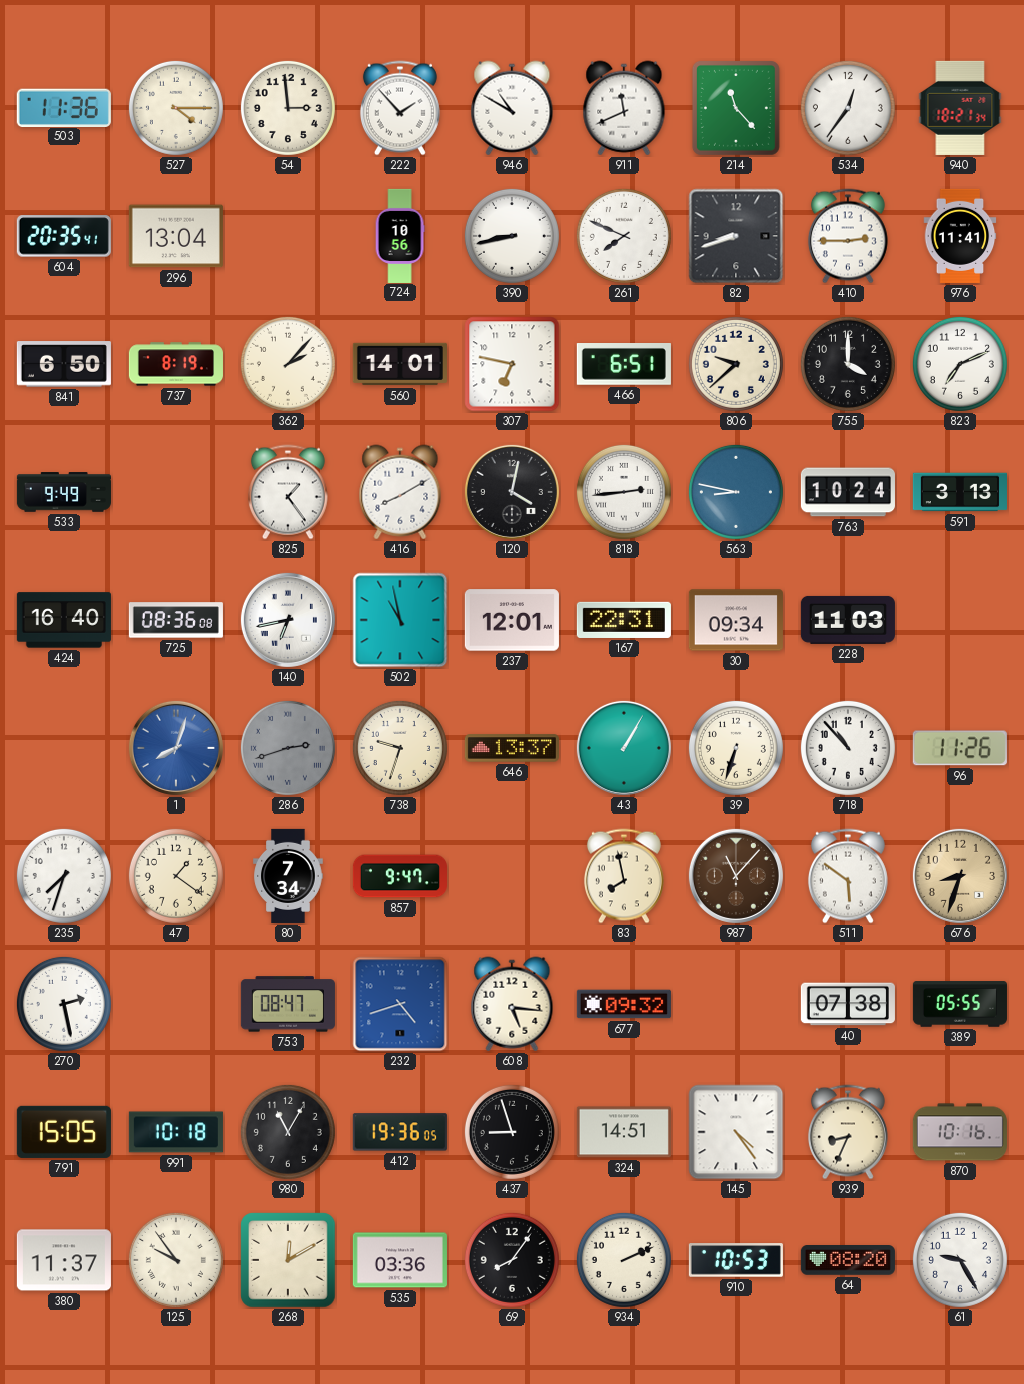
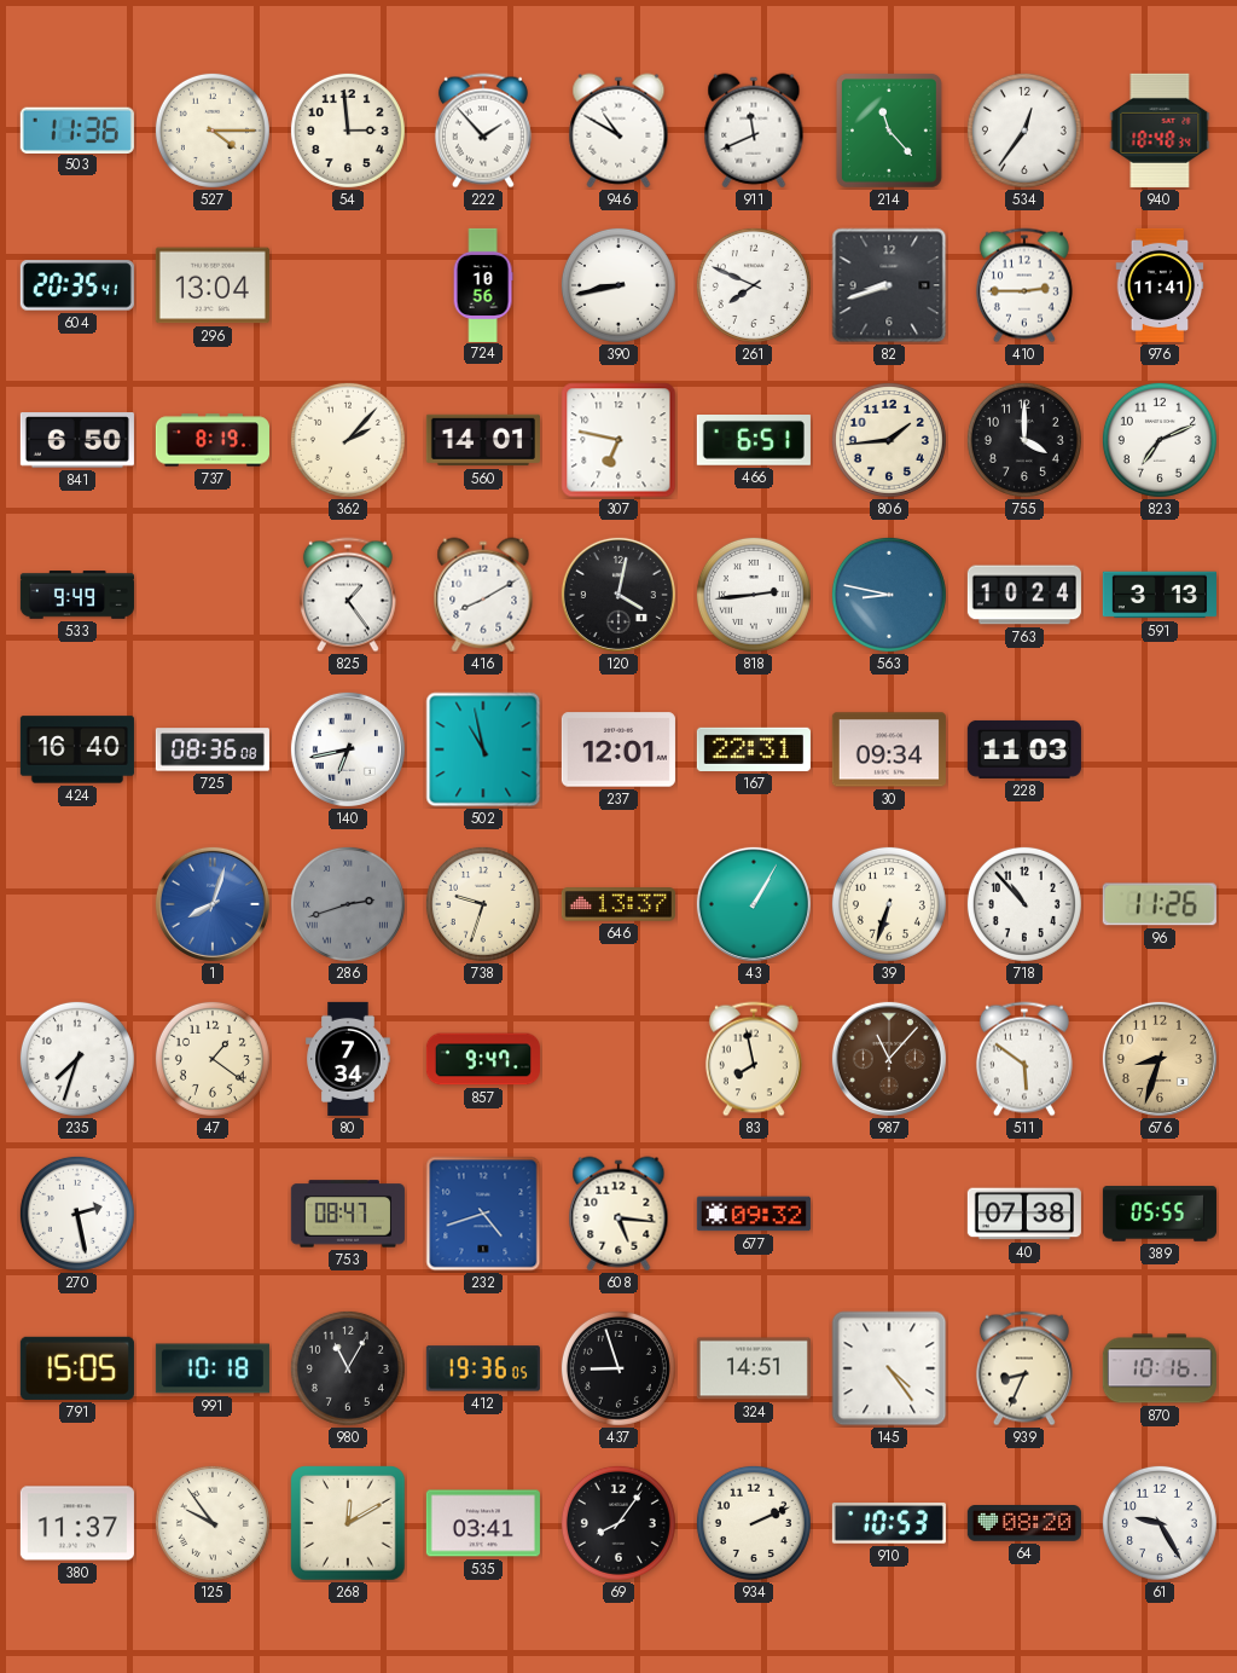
940: 18:21 -> 18:48 (1160, 131)
806: 9:38 -> 1:44 (889, 440)
535: 03:36 -> 03:41 (483, 1523)
